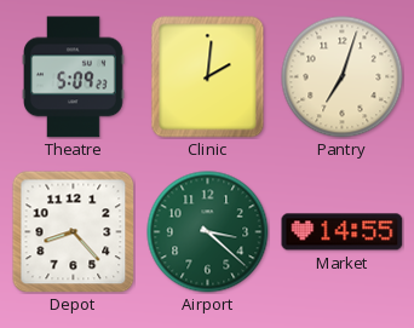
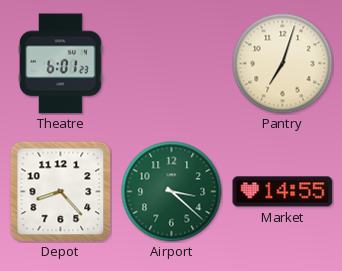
Theatre: 5:09 -> 6:01 (61, 64)
Clinic: 2:01 -> none (208, 77)
